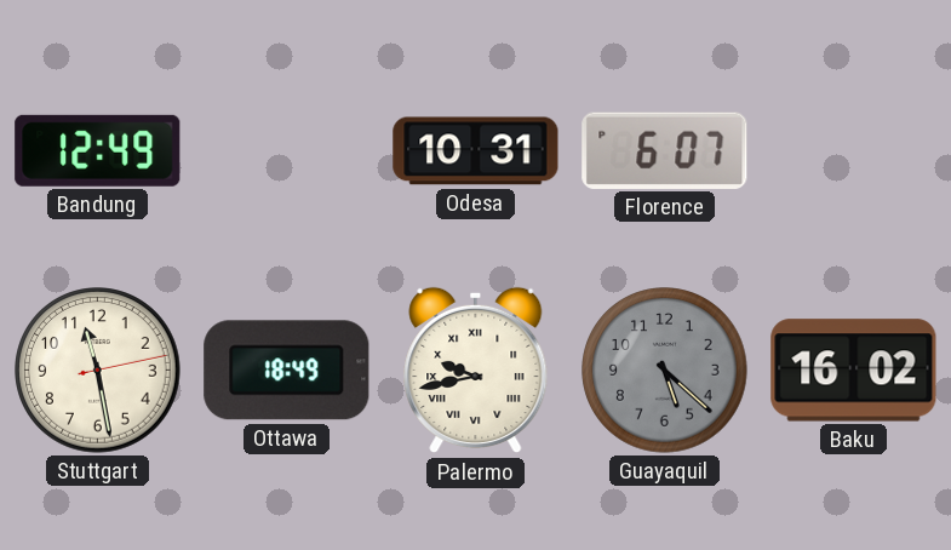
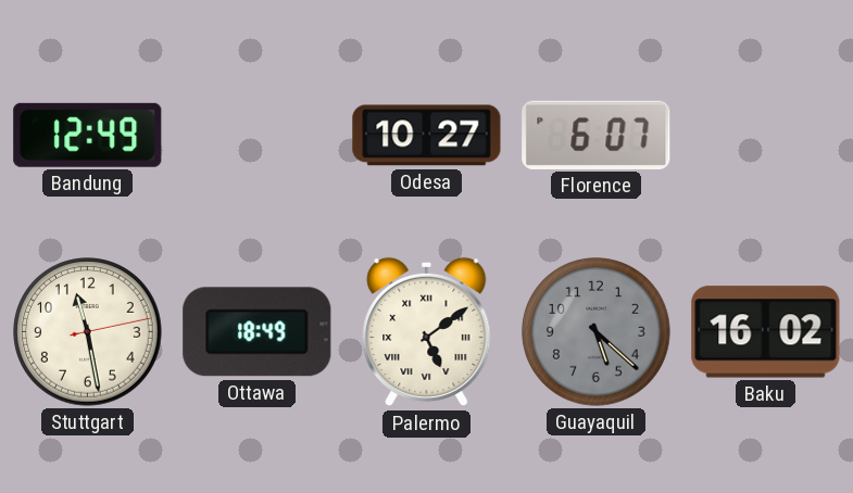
Odesa: 10:31 -> 10:27 (427, 136)
Palermo: 9:43 -> 5:09 (427, 332)
